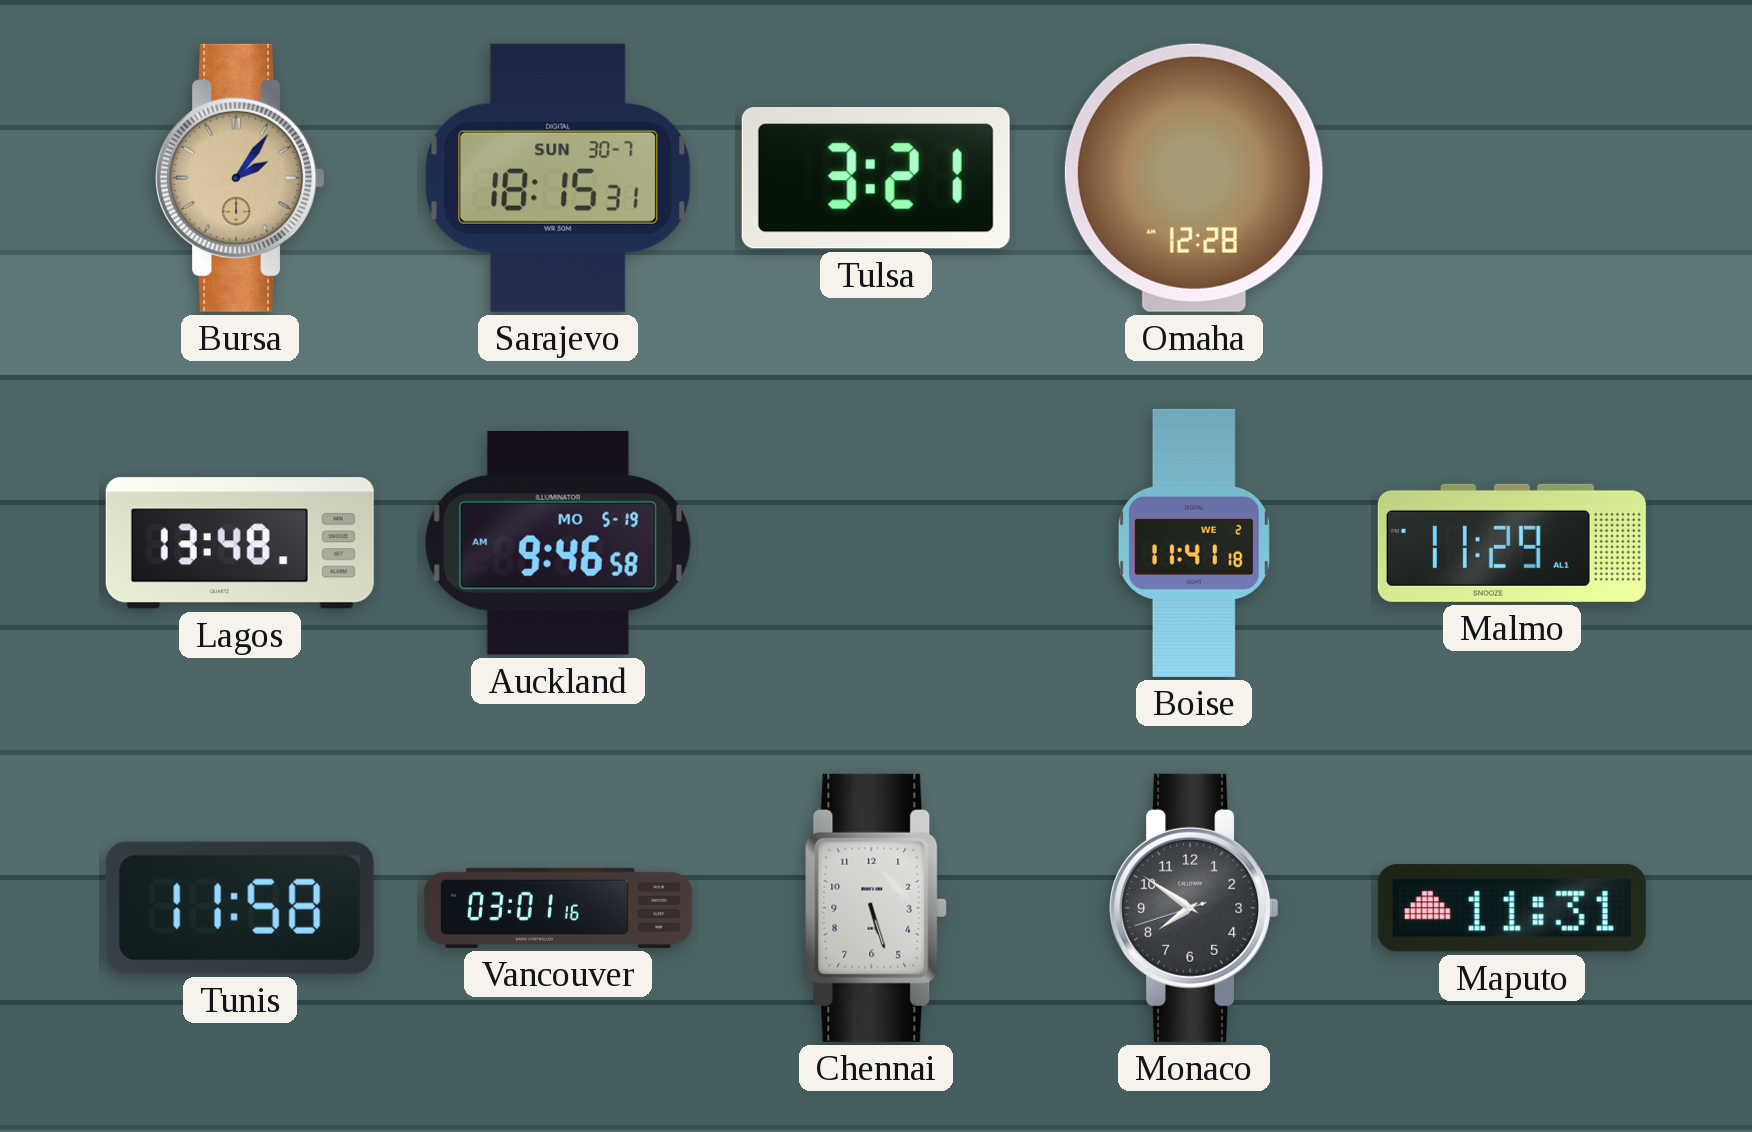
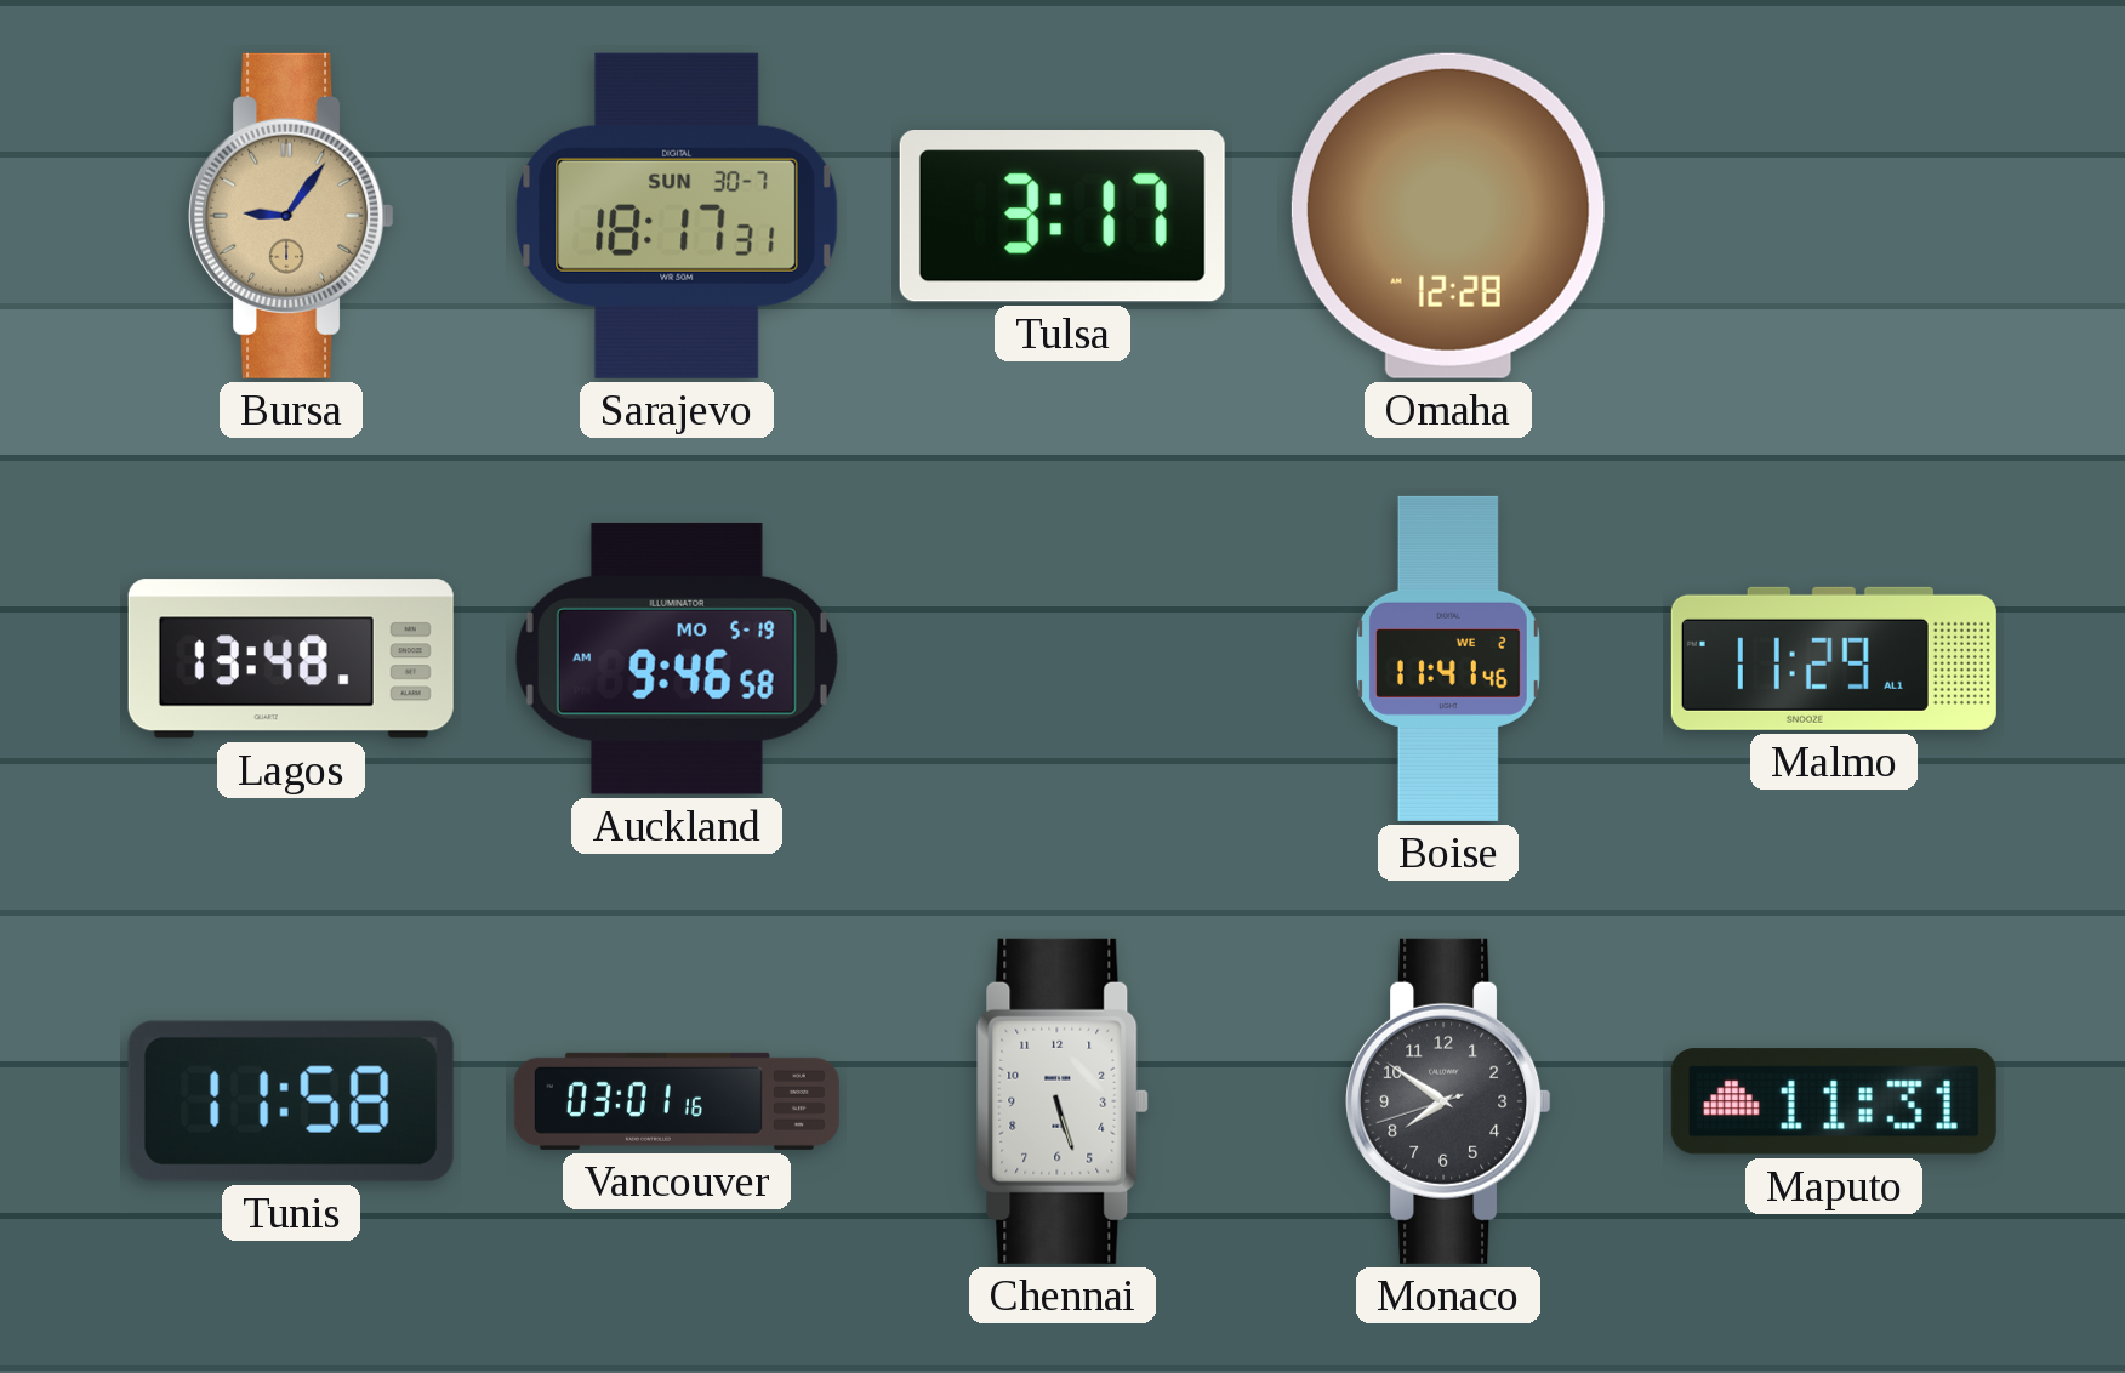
Bursa: 2:06 -> 9:06 (291, 216)
Sarajevo: 18:15 -> 18:17 (677, 216)
Tulsa: 3:21 -> 3:17 (1062, 217)
Boise: 11:41:18 -> 11:41:46 (1448, 659)
